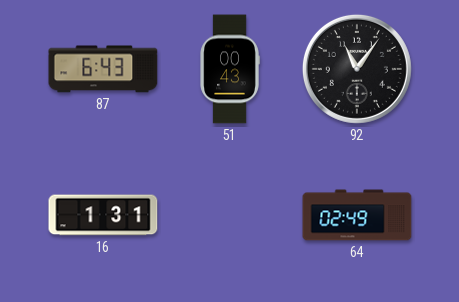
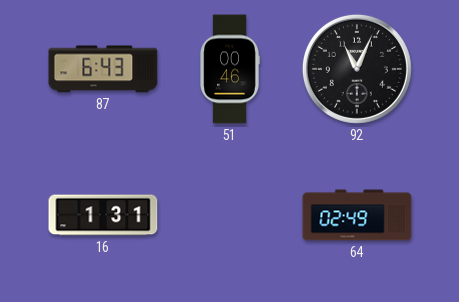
51: 00:43 -> 00:46 (230, 69)
92: 11:06 -> 11:04 (357, 69)
